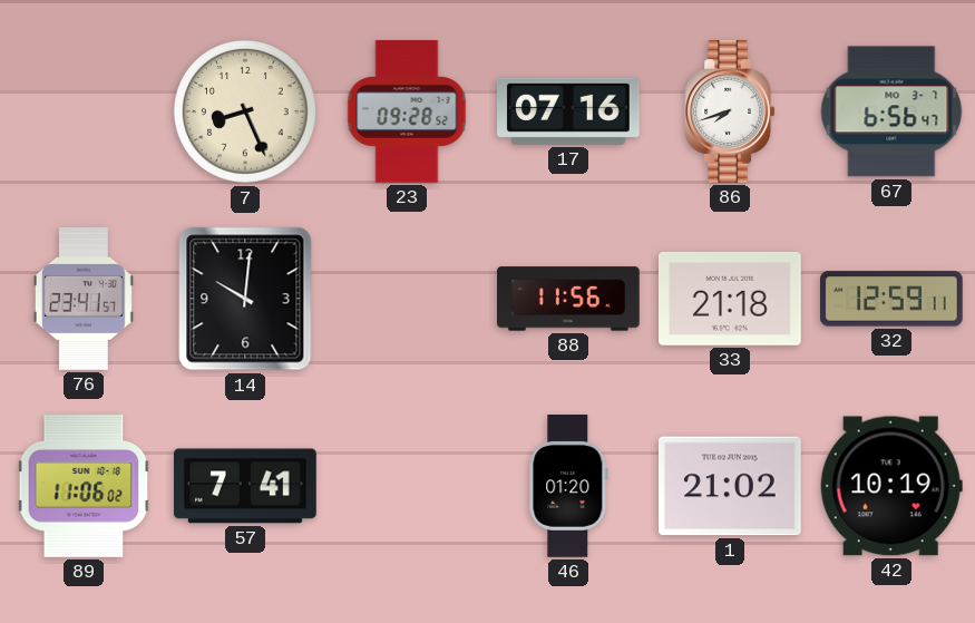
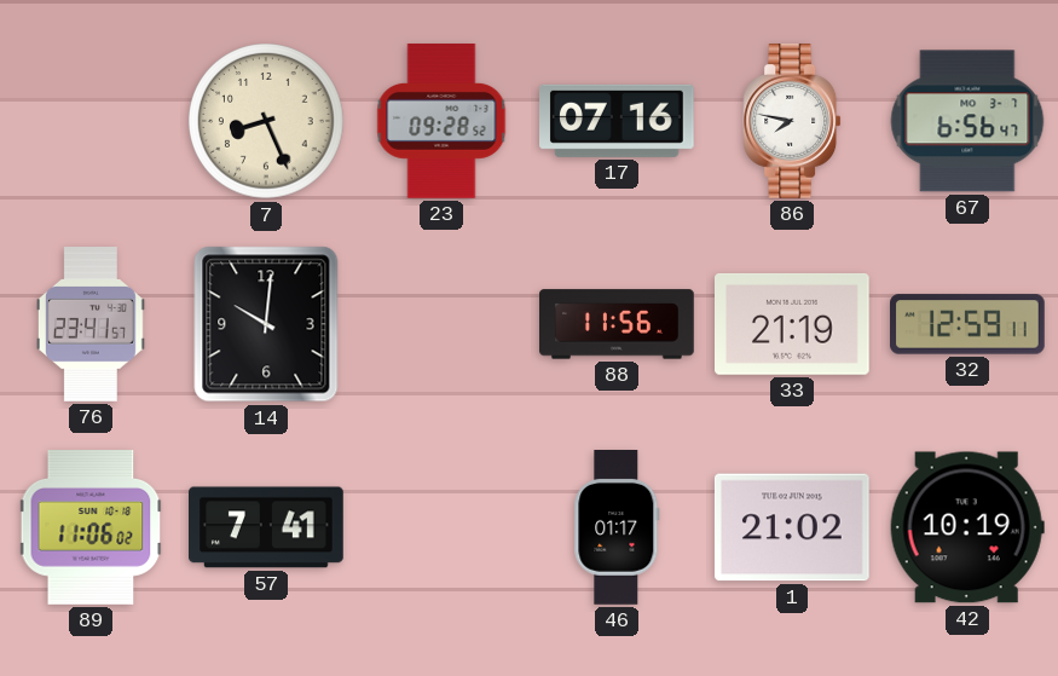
86: 7:42 -> 7:47 (792, 122)
33: 21:18 -> 21:19 (793, 324)
46: 01:20 -> 01:17 (617, 528)
